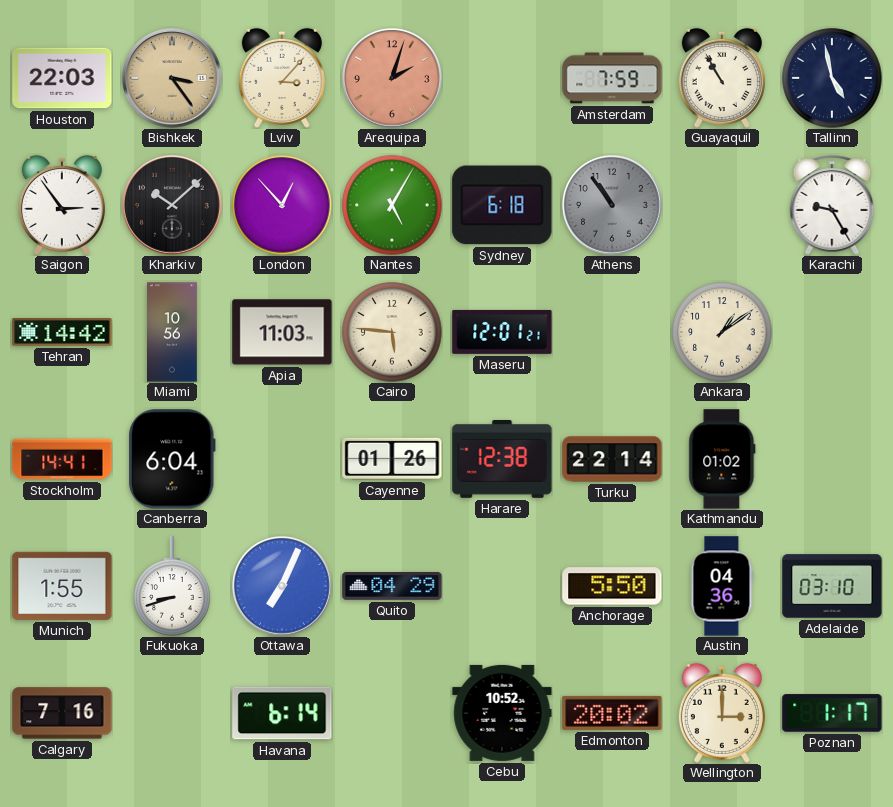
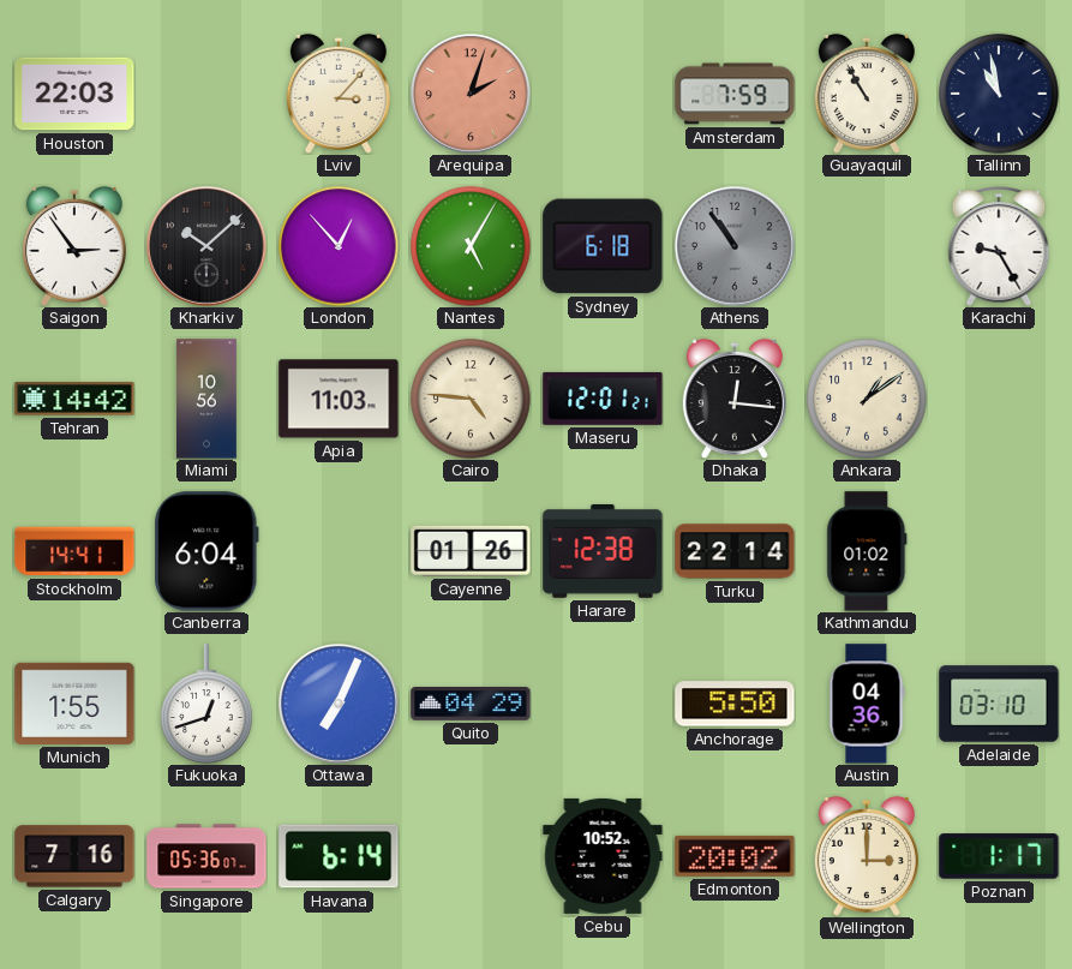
Bishkek: 3:24 -> none (173, 79)
Tallinn: 4:58 -> 10:58 (999, 94)
Cairo: 5:46 -> 4:46 (471, 399)
Dhaka: none -> 12:16 (735, 399)
Fukuoka: 8:42 -> 12:42 (206, 704)
Singapore: none -> 05:36 (206, 856)
